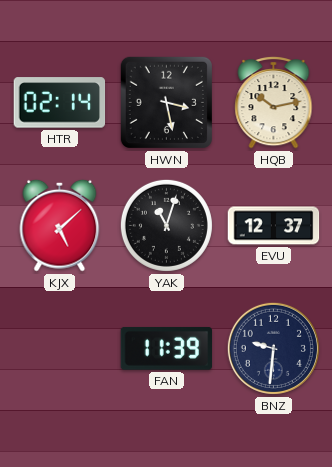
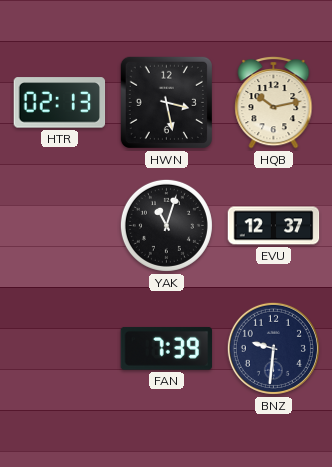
HTR: 02:14 -> 02:13 (60, 103)
KJX: 5:08 -> none (60, 225)
FAN: 11:39 -> 7:39 (167, 348)
